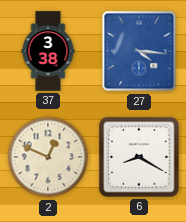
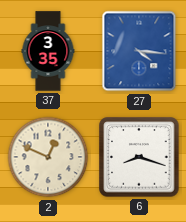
37: 3:38 -> 3:35 (48, 51)
6: 8:20 -> 8:18 (139, 157)
